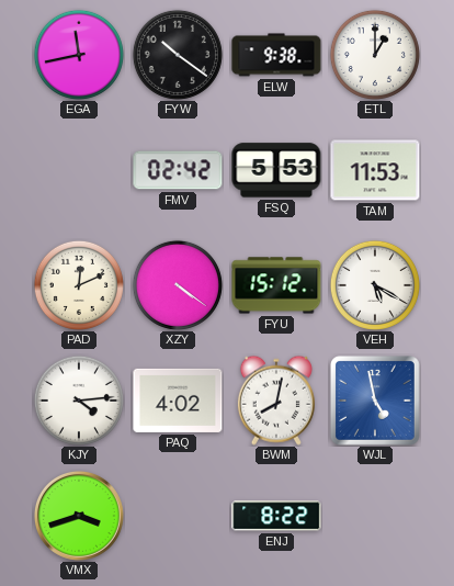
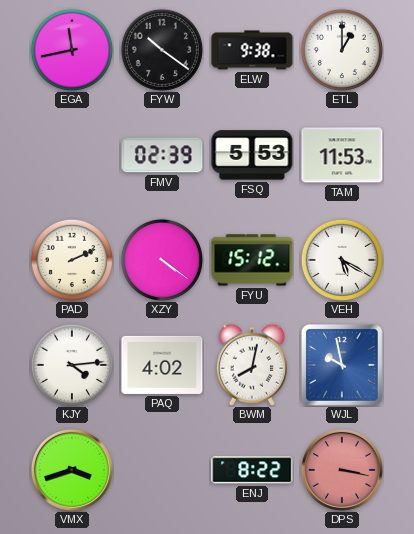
FMV: 02:42 -> 02:39 (162, 155)
PAD: 12:11 -> 2:11 (72, 260)
WJL: 4:58 -> 9:58 (343, 366)
DPS: none -> 3:17 (342, 470)
